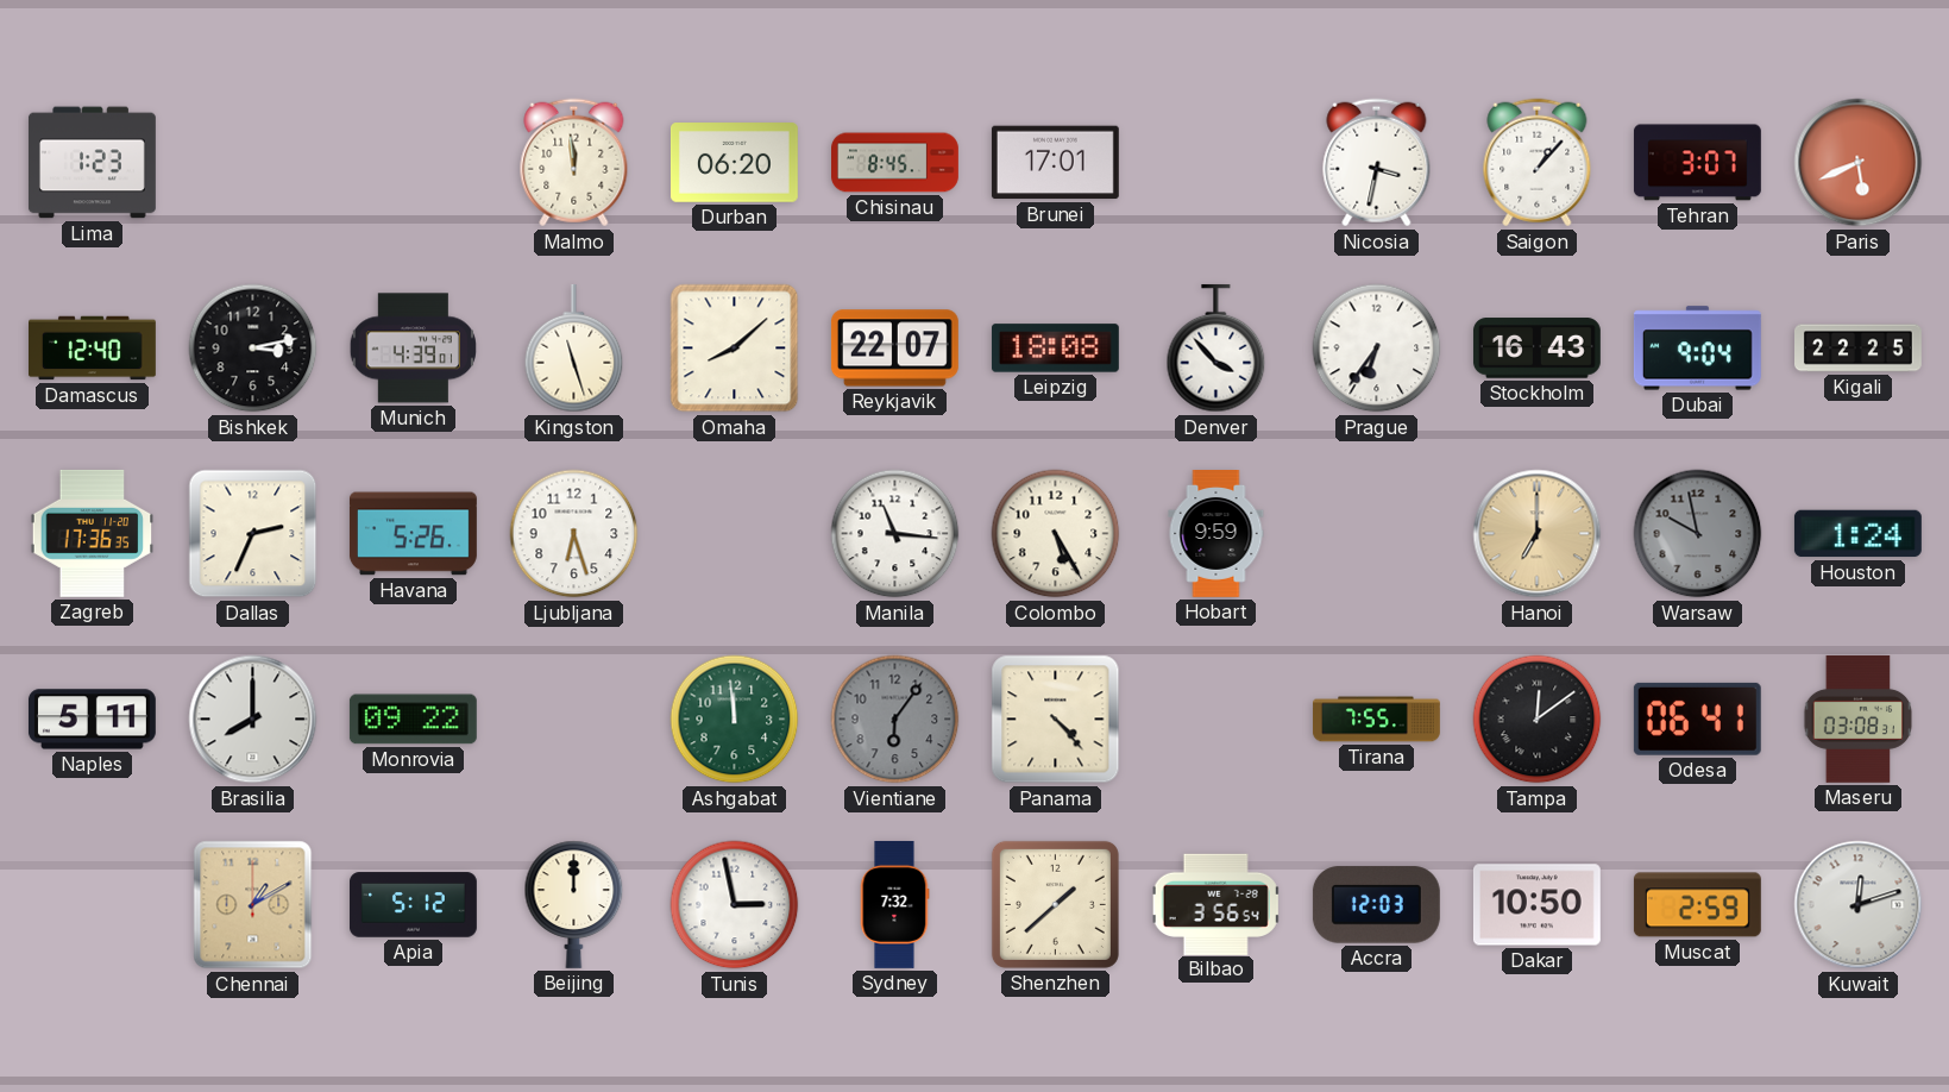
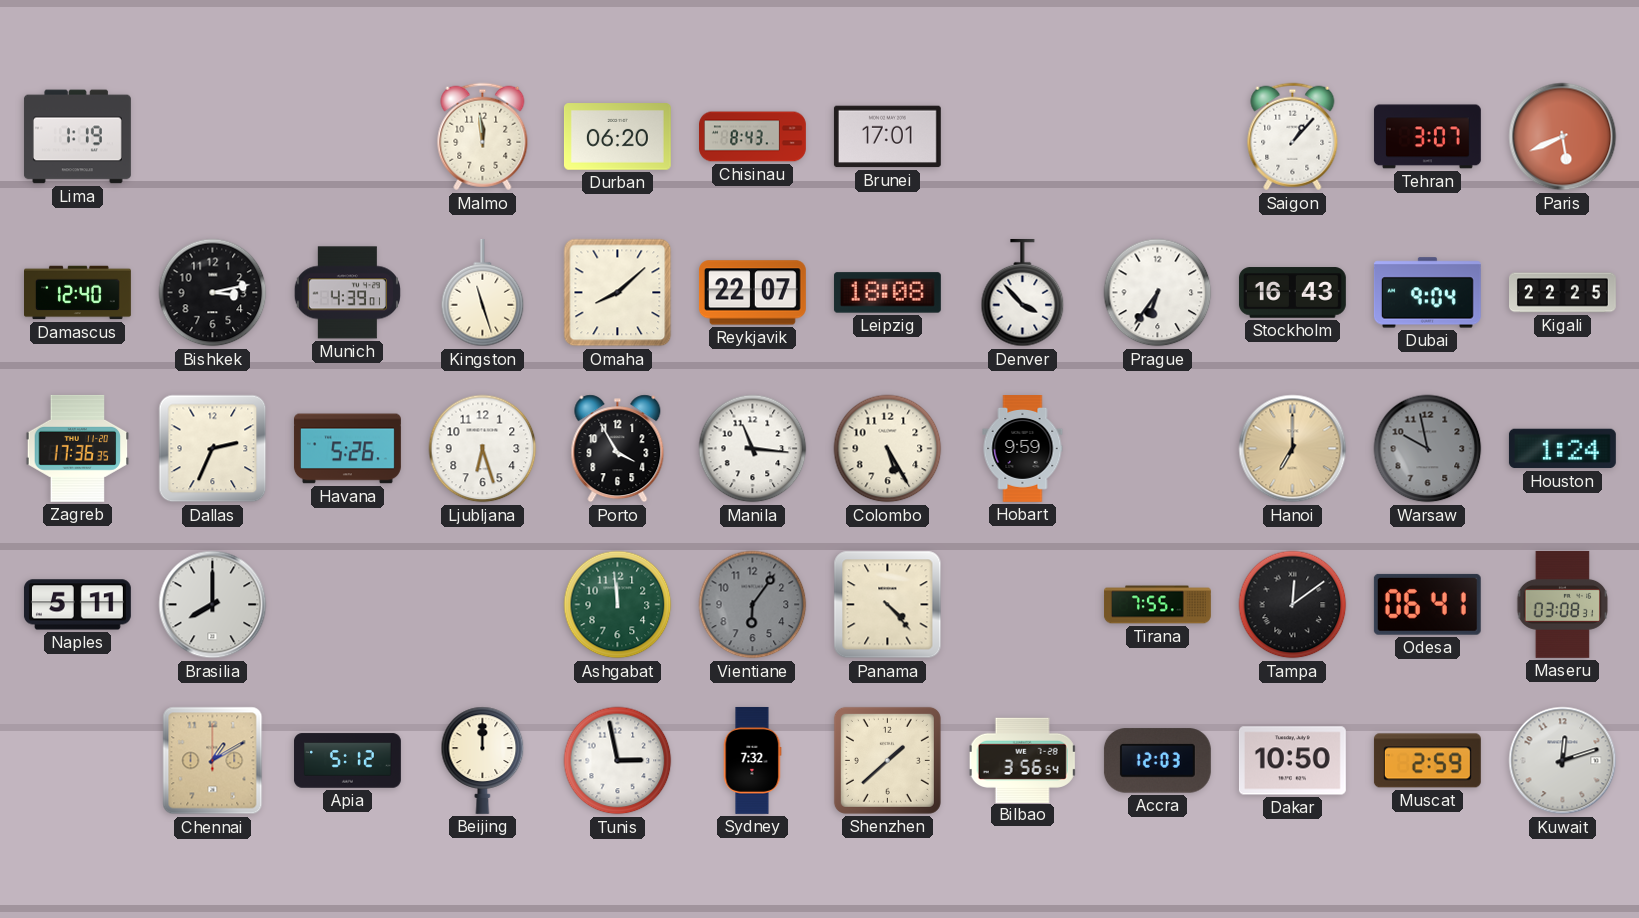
Lima: 1:23 -> 1:19 (77, 137)
Chisinau: 8:45 -> 8:43 (753, 137)
Nicosia: 3:32 -> none (1377, 163)
Porto: none -> 3:55 (618, 449)
Monrovia: 09:22 -> none (413, 720)
